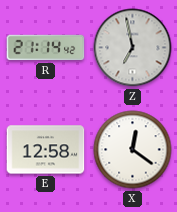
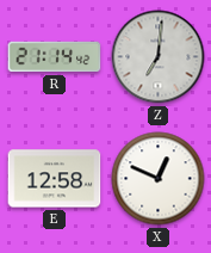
Z: 6:58 -> 7:01 (159, 57)
X: 12:21 -> 12:49 (159, 179)
